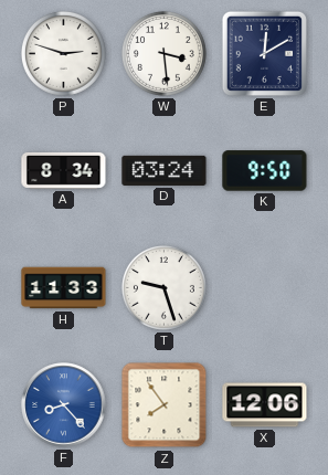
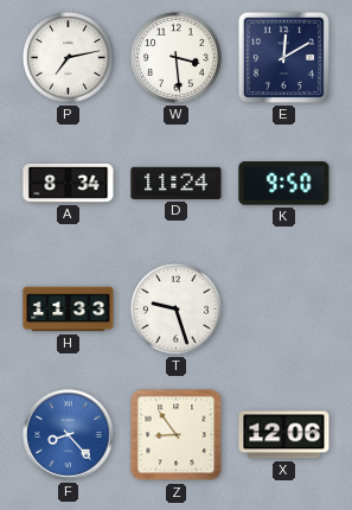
P: 2:48 -> 7:13 (68, 57)
D: 03:24 -> 11:24 (177, 183)
Z: 7:54 -> 8:54 (177, 435)
